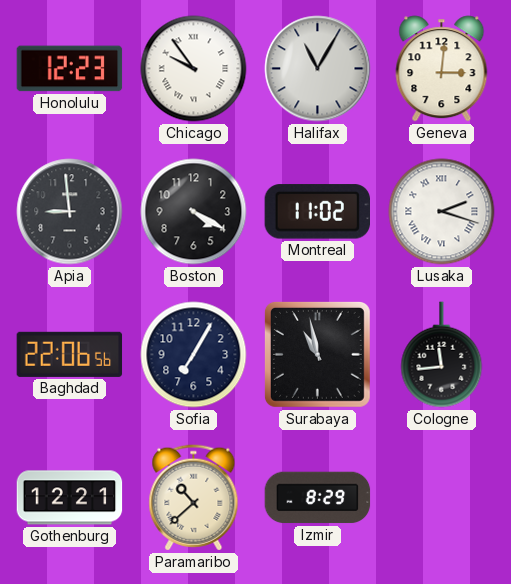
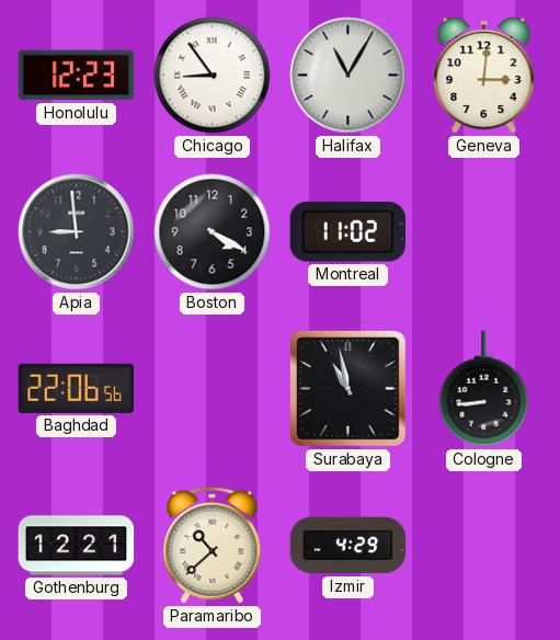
Chicago: 9:54 -> 8:54 (213, 76)
Lusaka: 2:18 -> none (442, 212)
Sofia: 7:05 -> none (194, 355)
Cologne: 11:44 -> 8:44 (484, 389)
Izmir: 8:29 -> 4:29 (348, 546)
